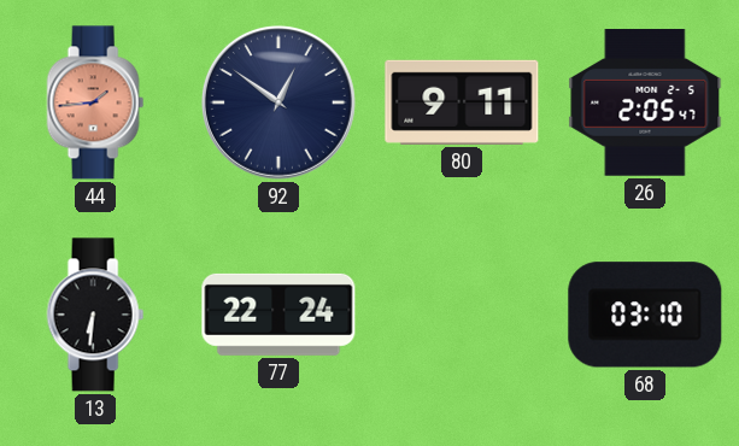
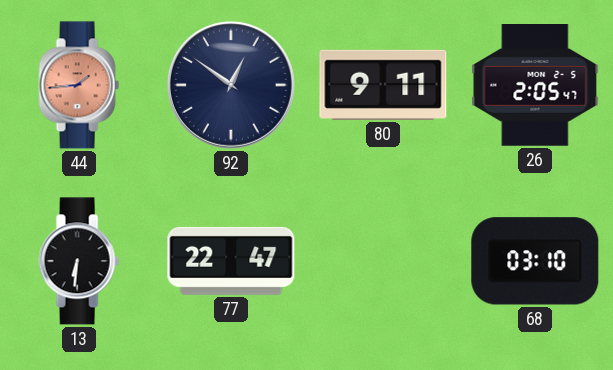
77: 22:24 -> 22:47 (231, 261)
